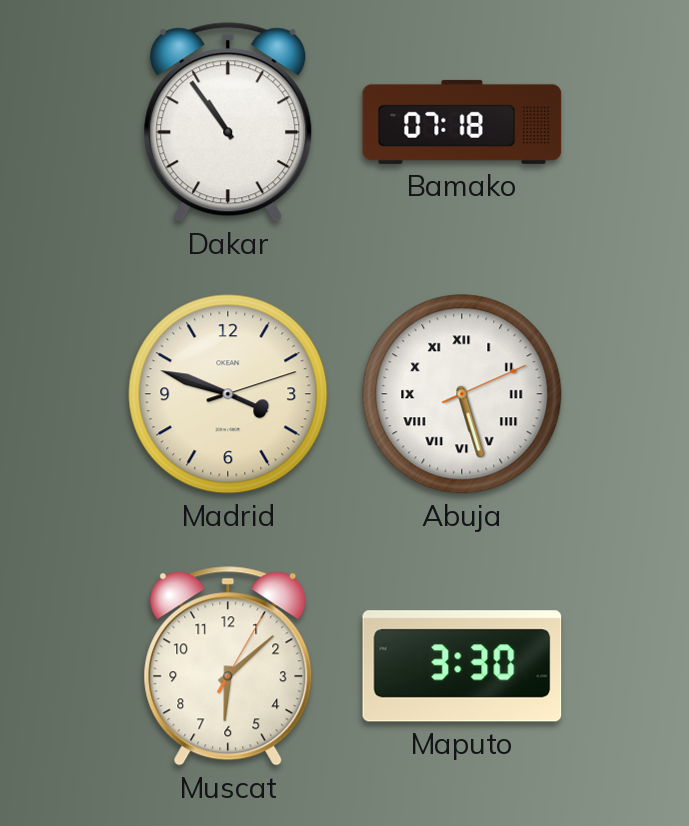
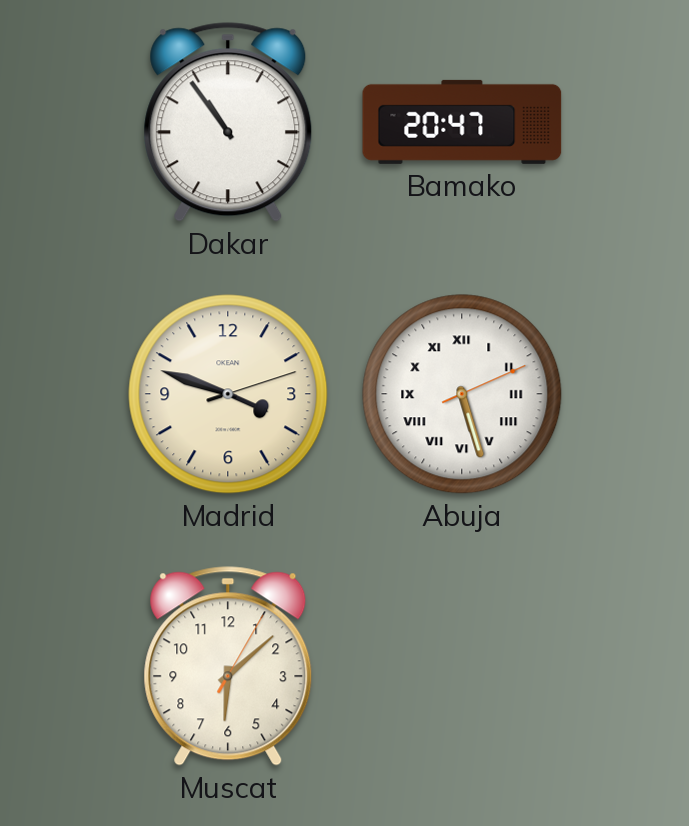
Bamako: 07:18 -> 20:47 (462, 122)
Maputo: 3:30 -> none (462, 666)
